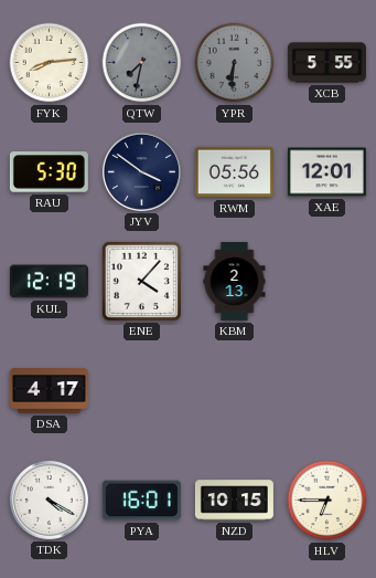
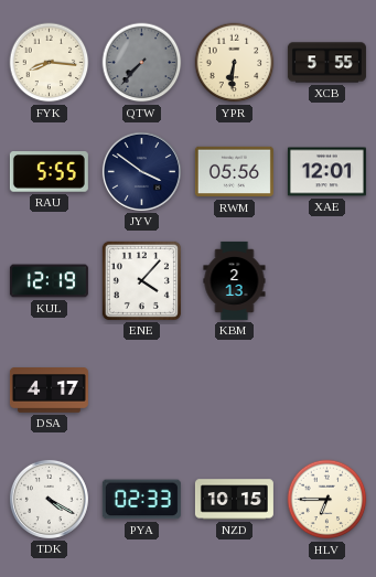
FYK: 8:14 -> 8:16 (50, 63)
QTW: 7:32 -> 7:37 (142, 63)
YPR dial: grey -> cream (235, 63)
RAU: 5:30 -> 5:55 (49, 172)
PYA: 16:01 -> 02:33 (141, 500)
